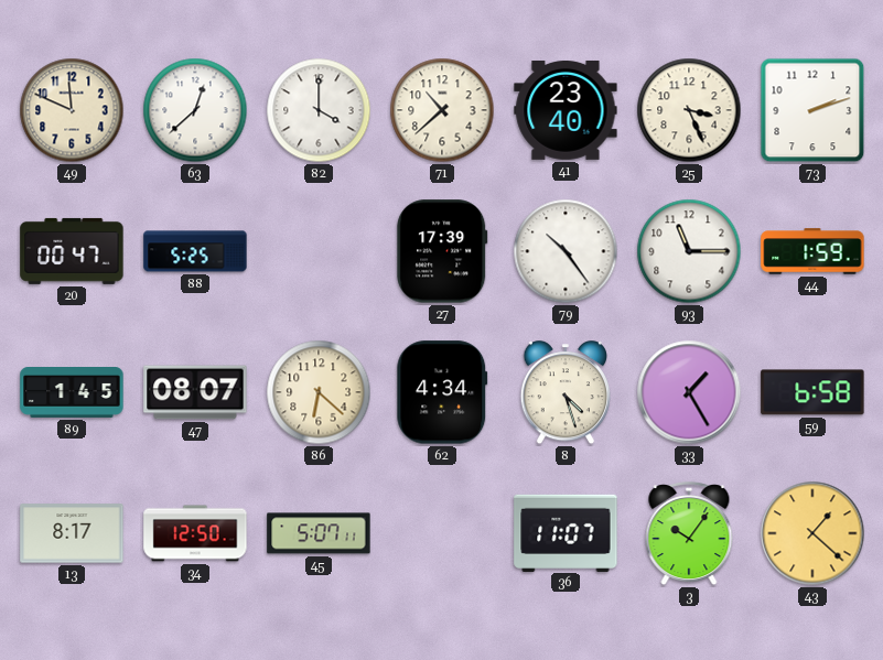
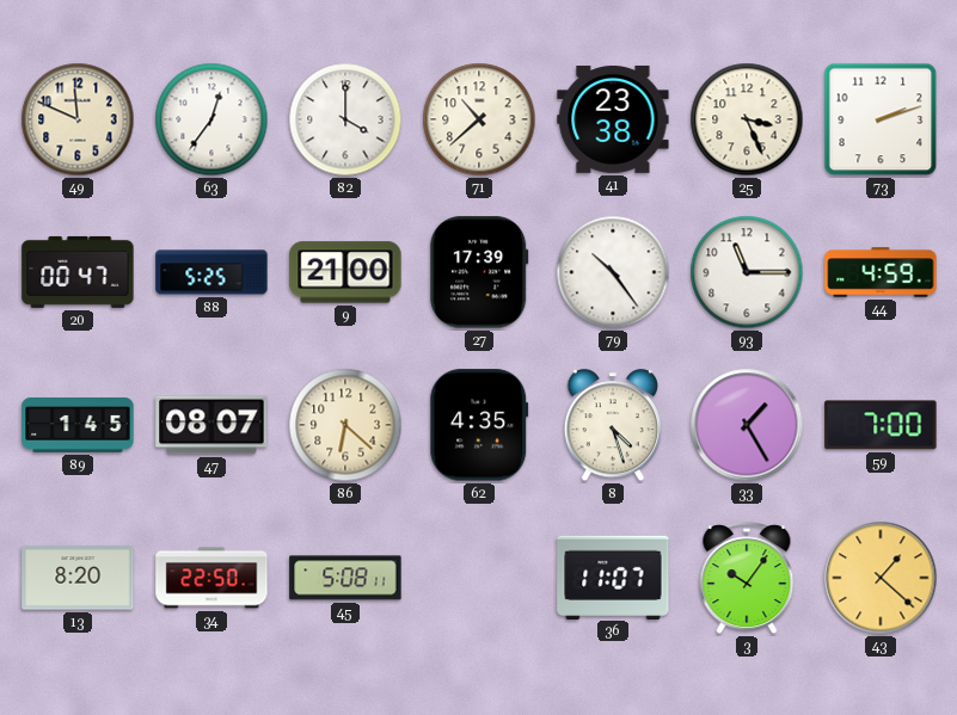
63: 12:38 -> 12:36 (211, 119)
41: 23:40 -> 23:38 (613, 119)
9: none -> 21:00 (345, 272)
44: 1:59 -> 4:59 (881, 272)
62: 4:34 -> 4:35 (479, 425)
59: 6:58 -> 7:00 (881, 425)
13: 8:17 -> 8:20 (78, 578)
34: 12:50 -> 22:50 (211, 578)
45: 5:07 -> 5:08 (345, 578)
